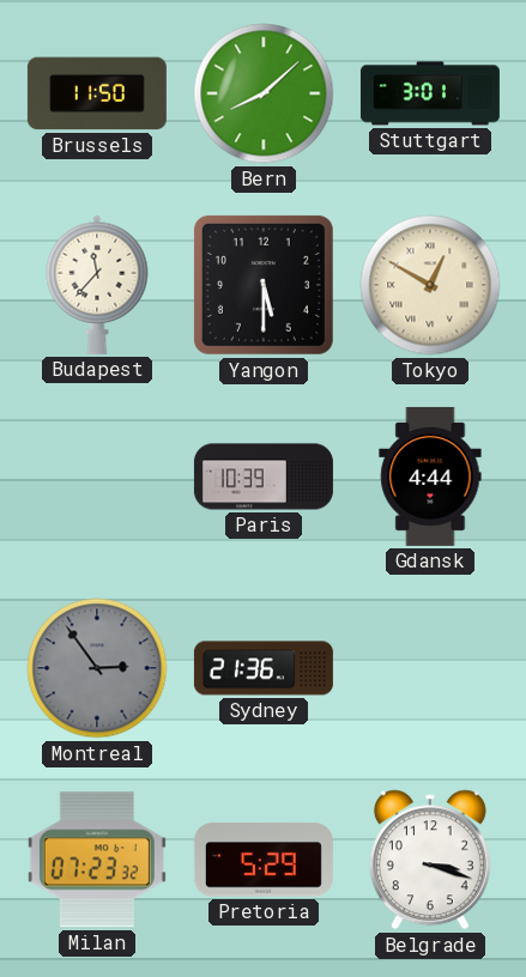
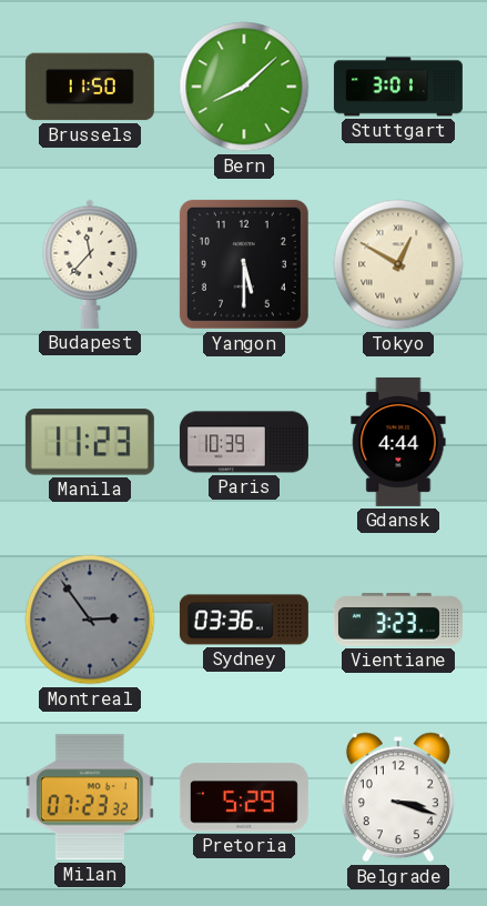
Manila: none -> 11:23 (90, 442)
Sydney: 21:36 -> 03:36 (244, 620)
Vientiane: none -> 3:23 (398, 620)
